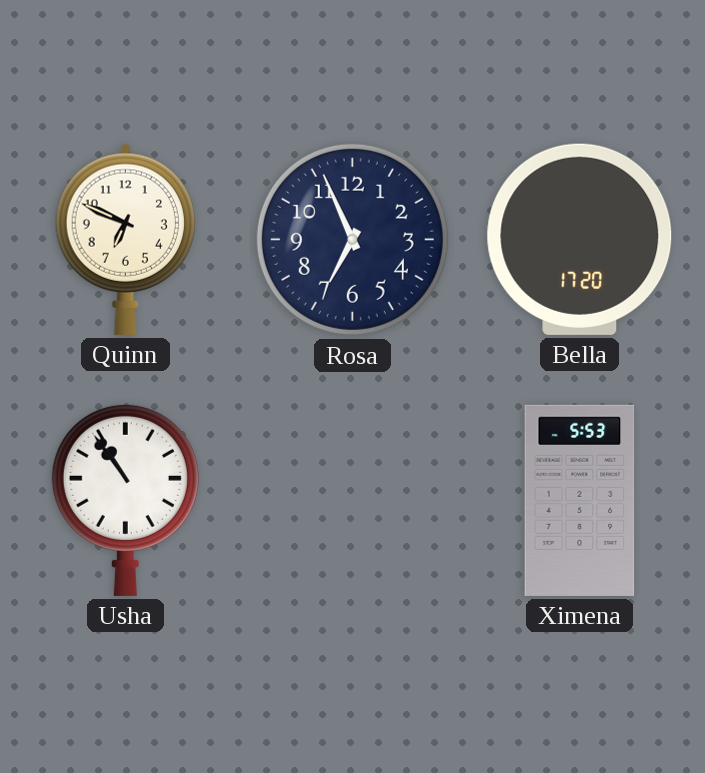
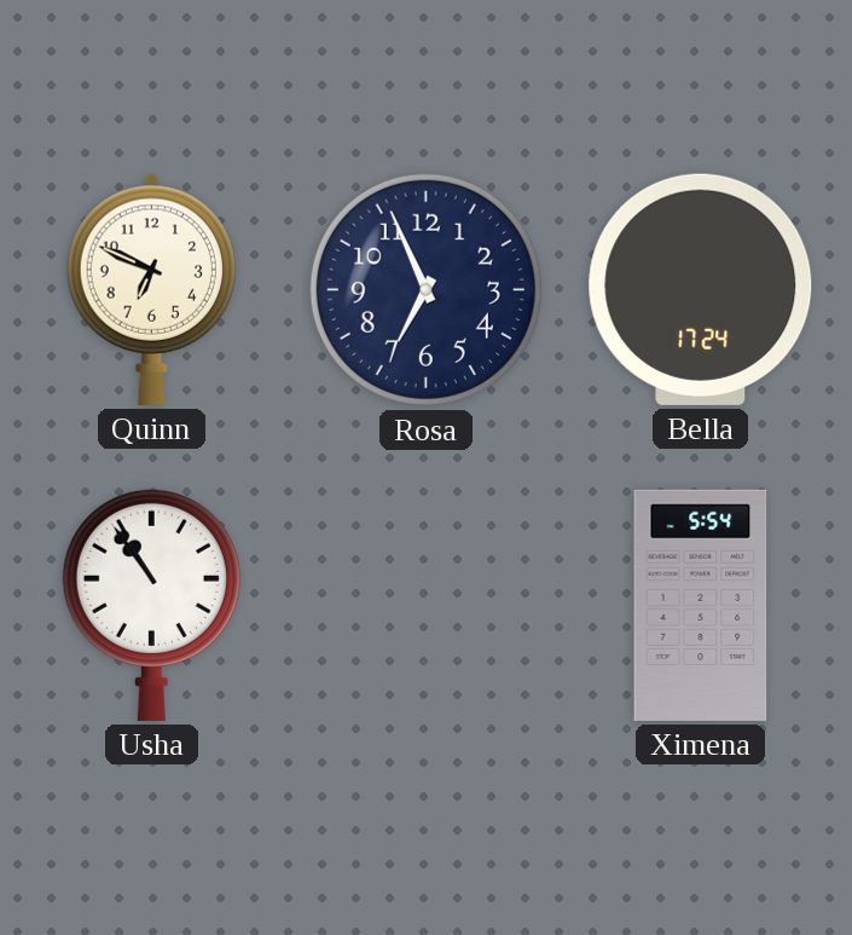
Bella: 17:20 -> 17:24 (701, 289)
Ximena: 5:53 -> 5:54 (701, 605)
